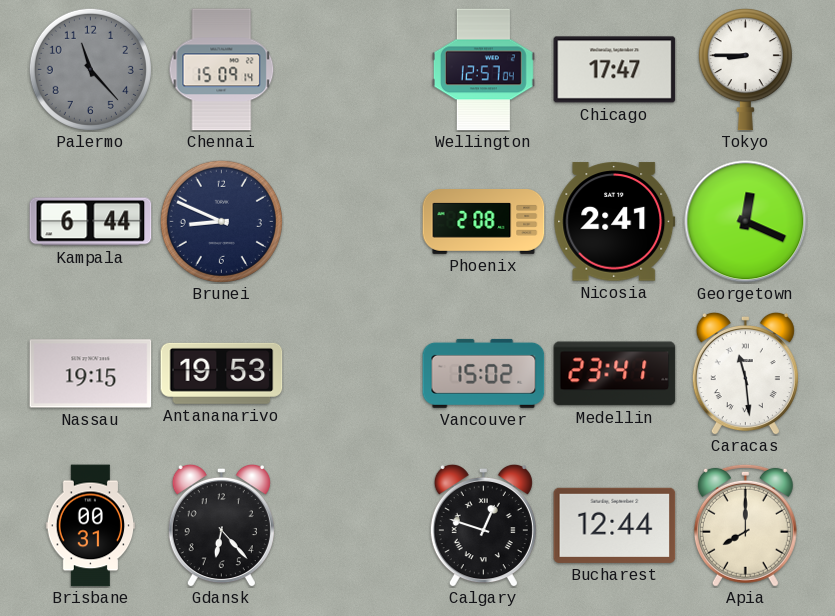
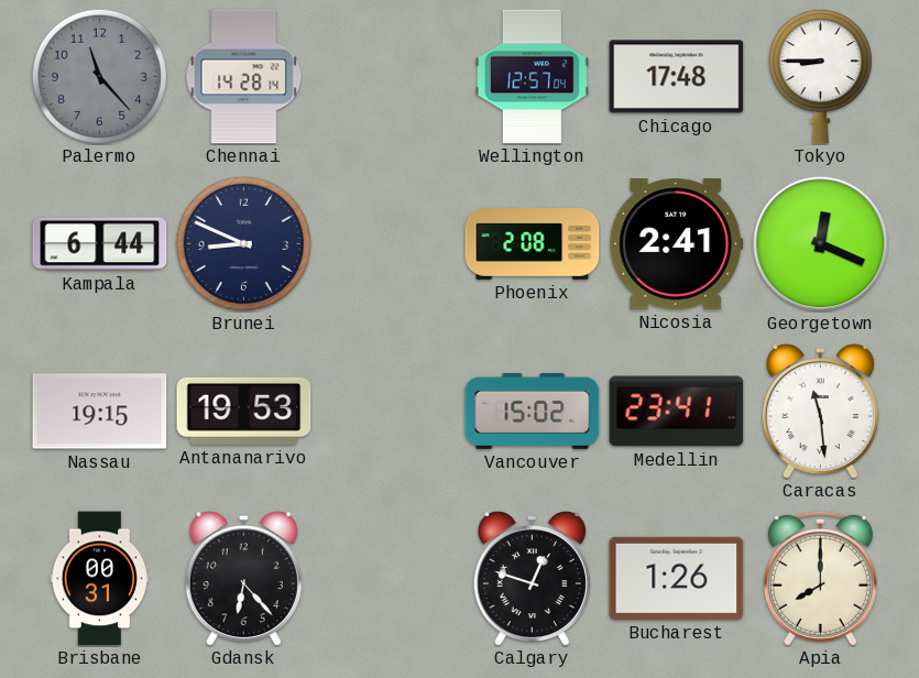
Chennai: 15:09 -> 14:28 (244, 77)
Chicago: 17:47 -> 17:48 (677, 77)
Bucharest: 12:44 -> 1:26 (677, 578)
